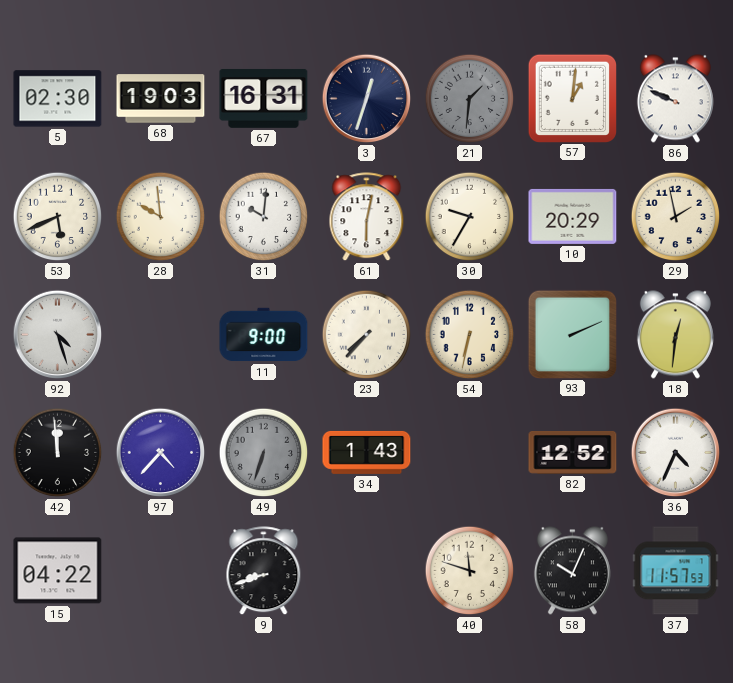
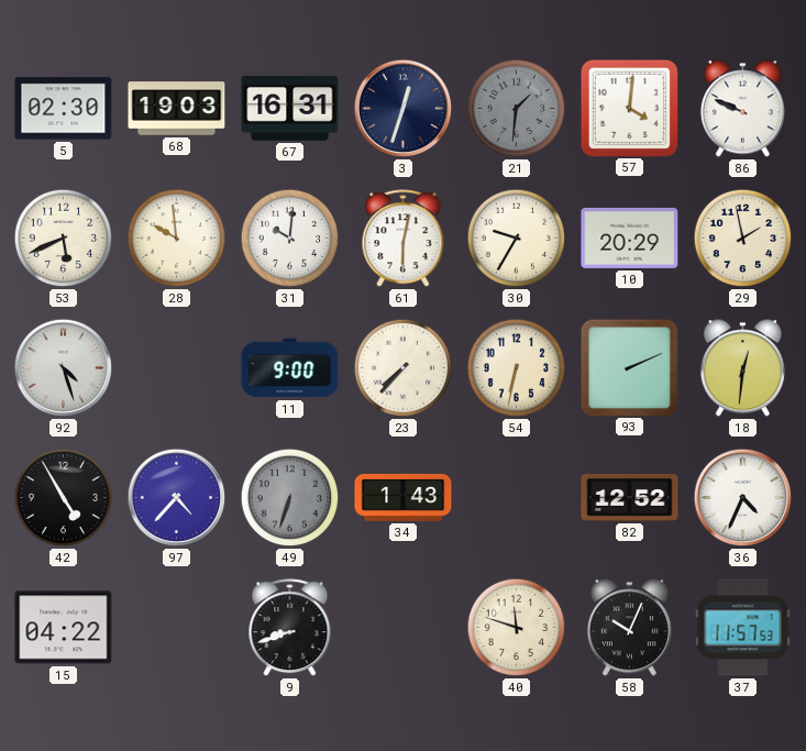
57: 1:01 -> 4:01 (629, 108)
42: 11:59 -> 4:55 (64, 498)
